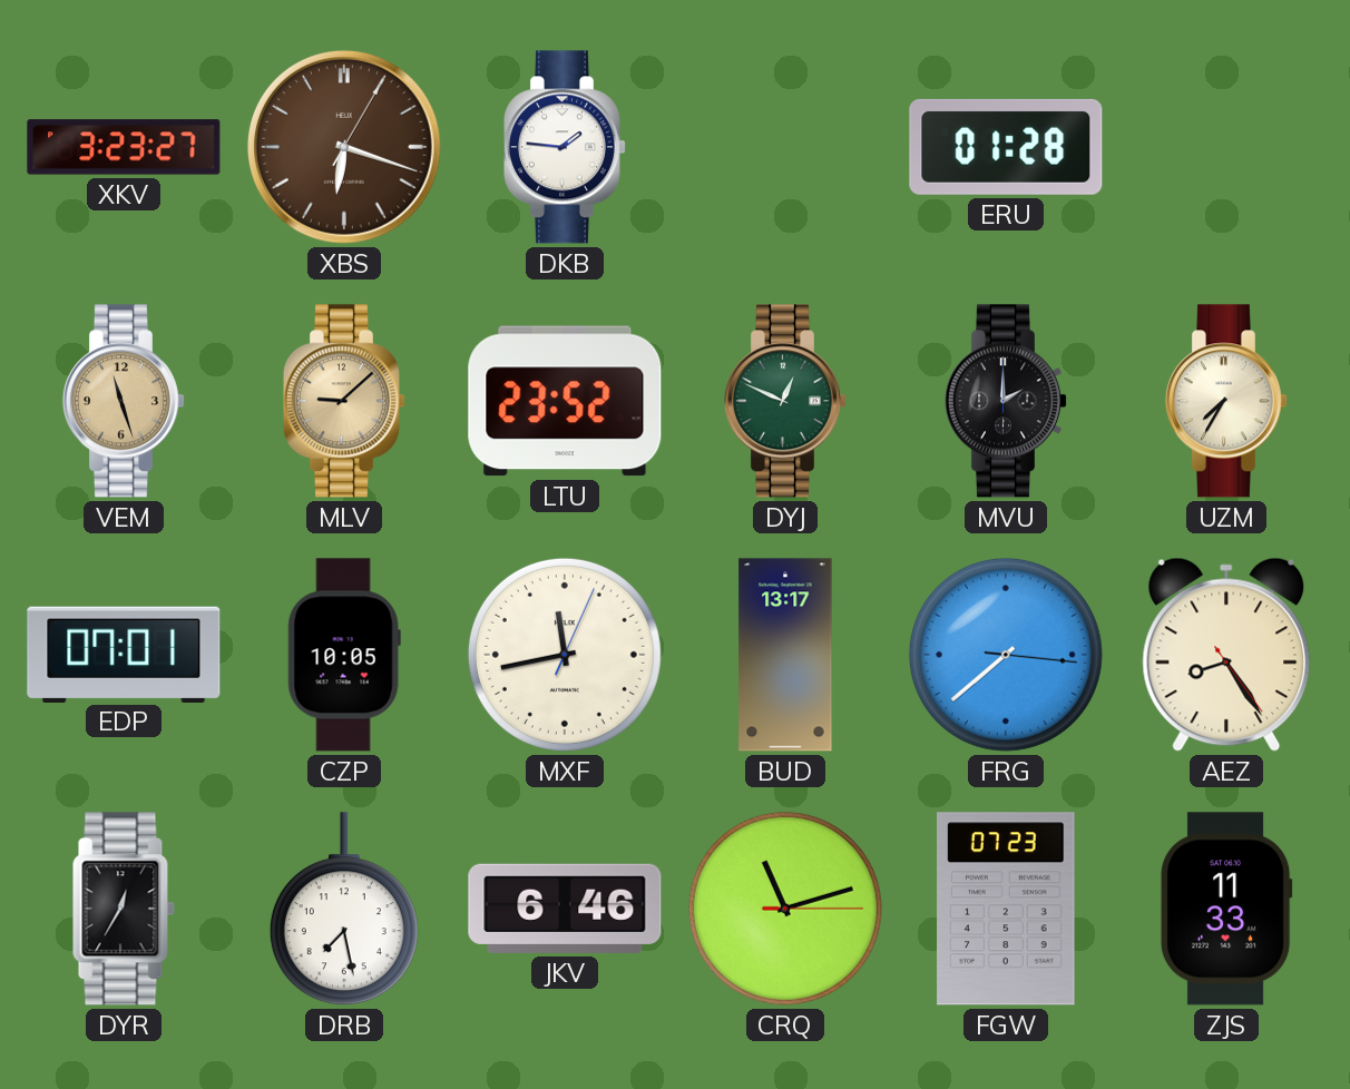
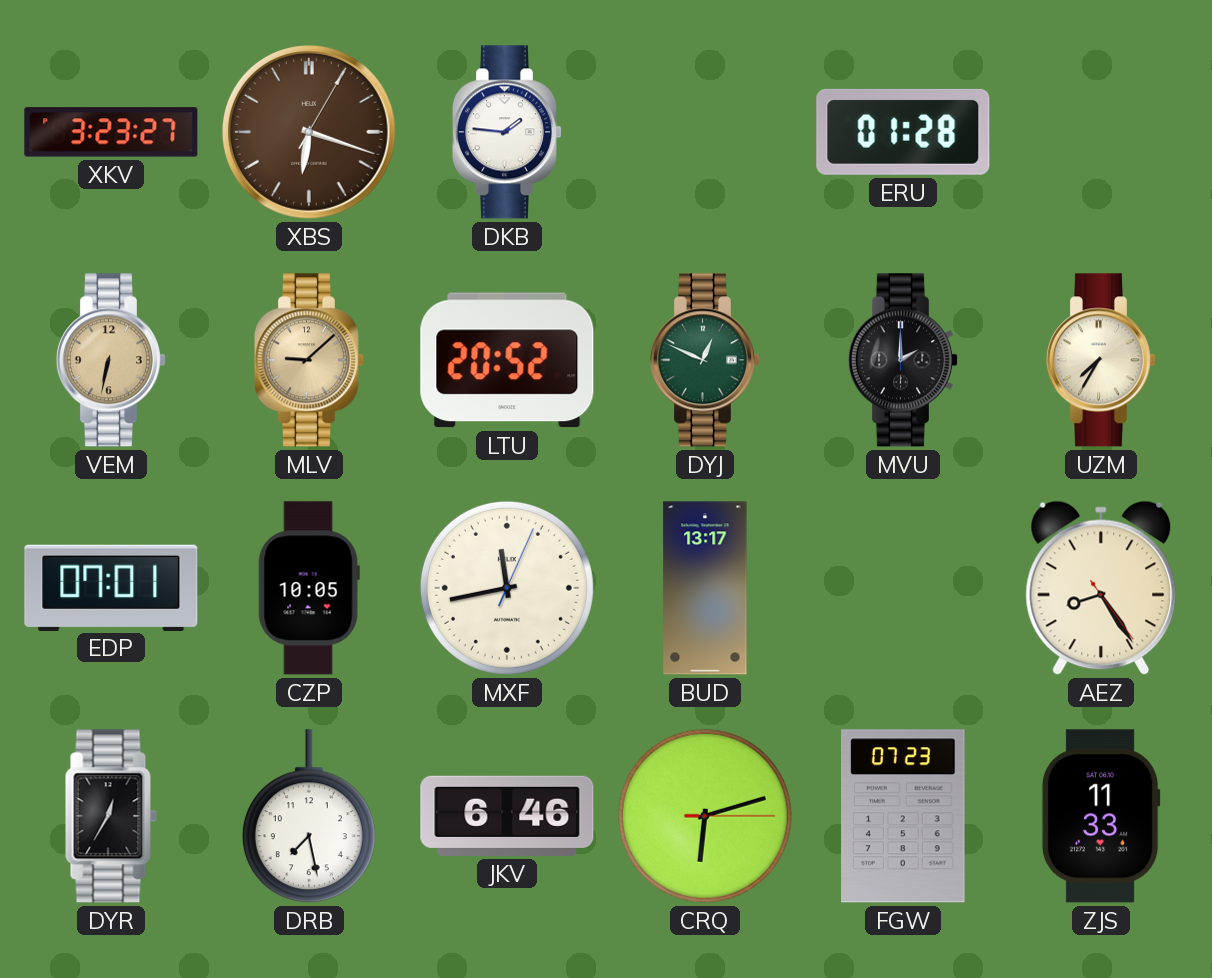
VEM: 11:27 -> 6:32 (110, 360)
LTU: 23:52 -> 20:52 (507, 360)
FRG: 7:38 -> none (1006, 655)
CRQ: 11:12 -> 6:12 (705, 816)
